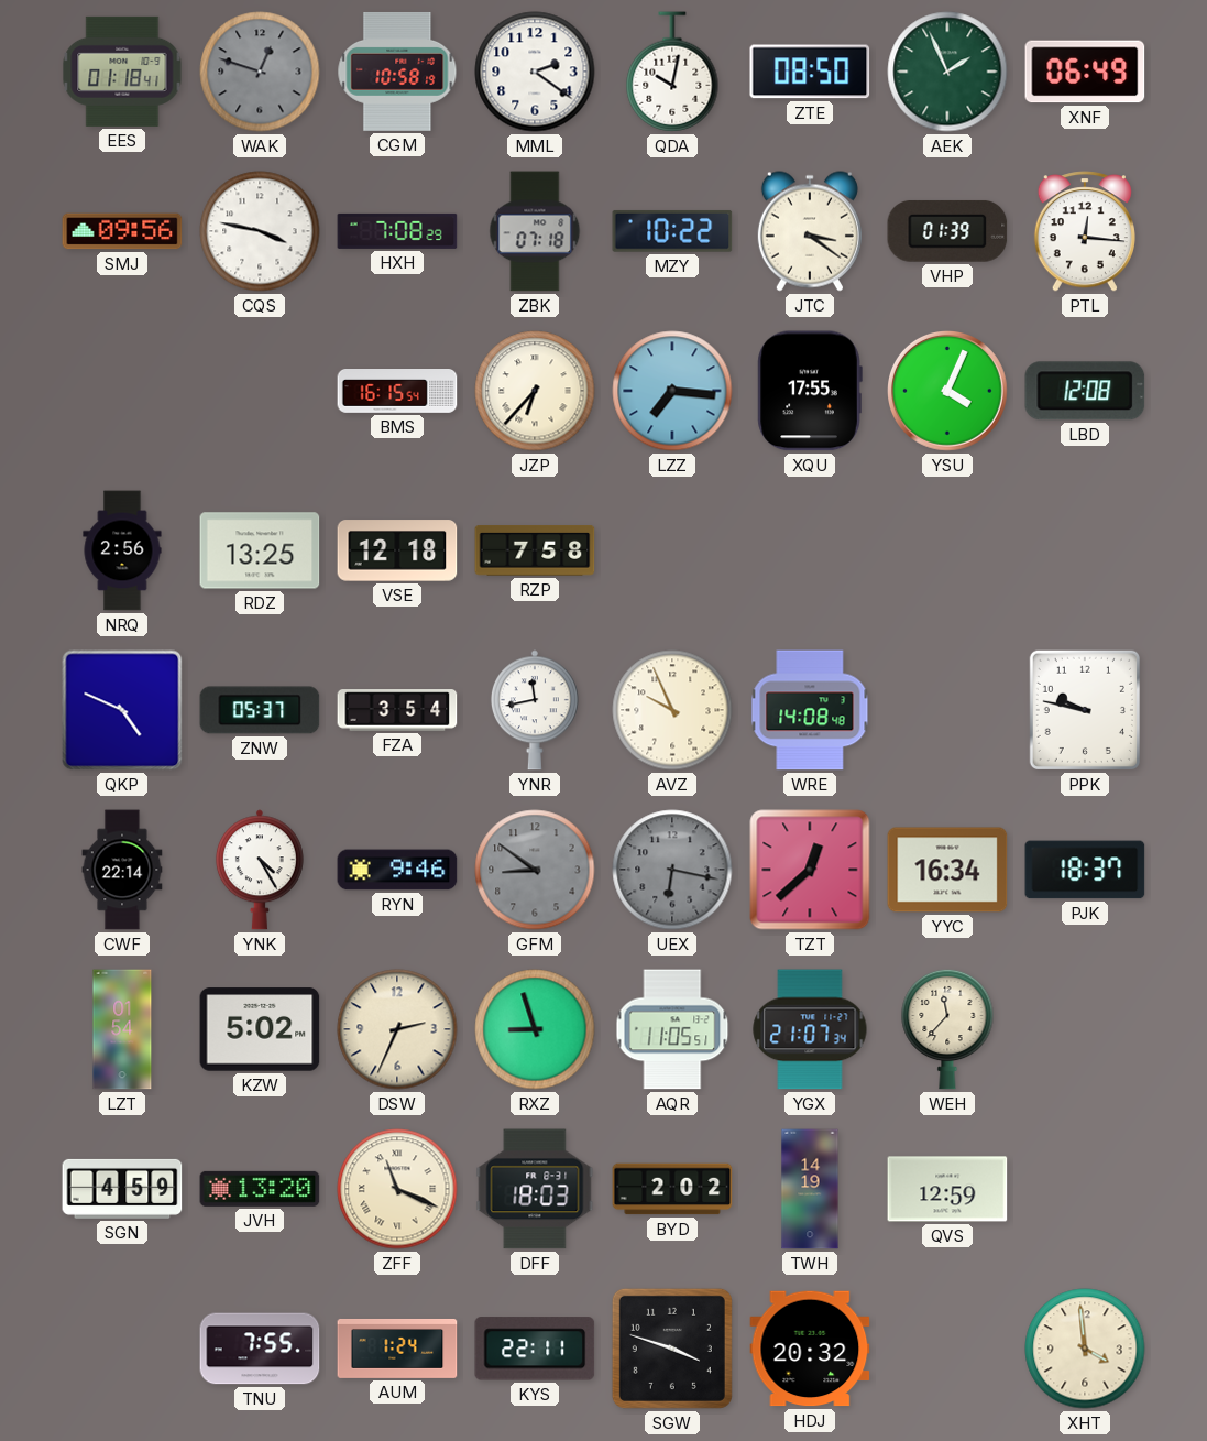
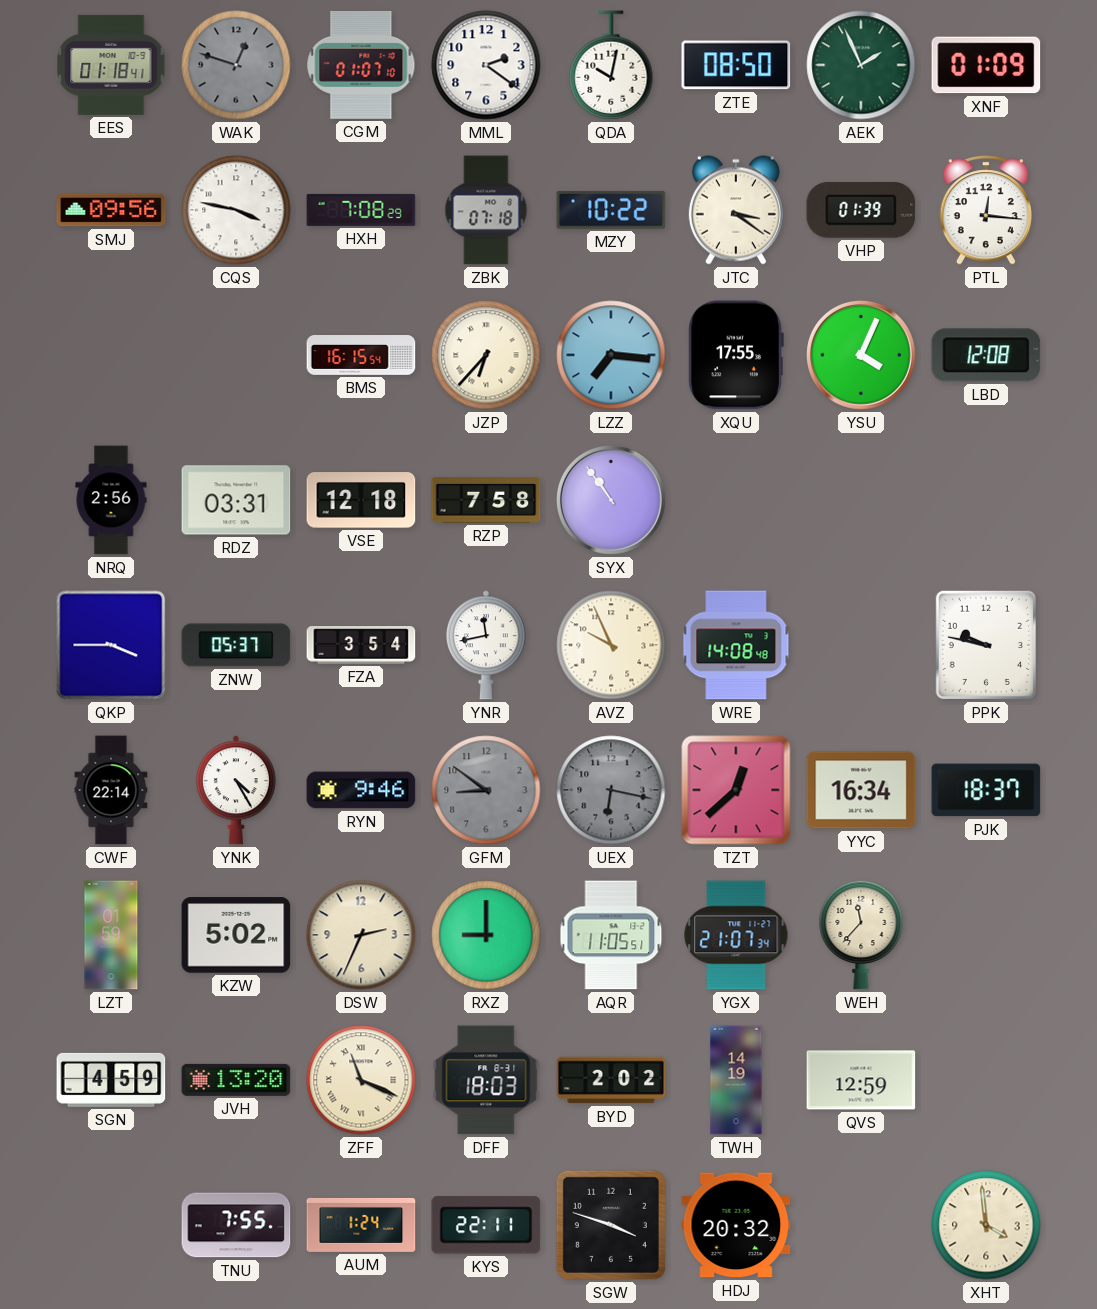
CGM: 10:58 -> 01:07 (361, 65)
XNF: 06:49 -> 01:09 (986, 65)
RDZ: 13:25 -> 03:31 (236, 500)
SYX: none -> 10:54 (612, 501)
QKP: 4:49 -> 3:45 (111, 645)
LZT: 01:54 -> 01:59 (111, 935)
RXZ: 8:57 -> 9:00 (486, 935)
